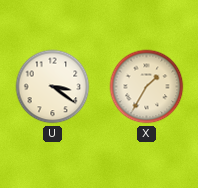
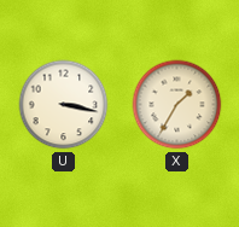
U: 3:21 -> 3:17 (64, 105)
